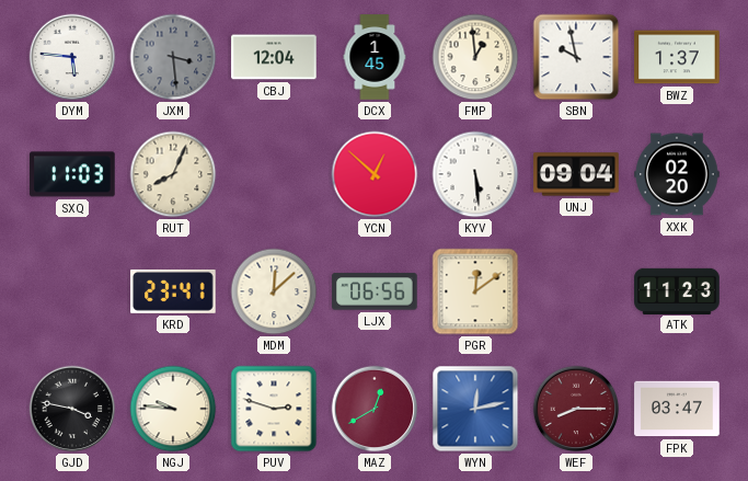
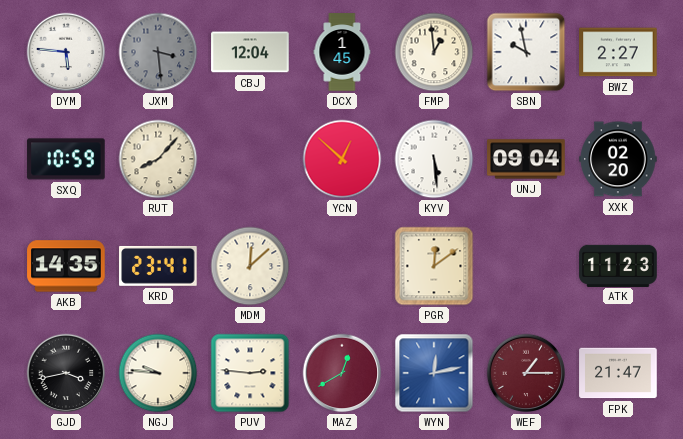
BWZ: 1:37 -> 2:27 (618, 52)
SXQ: 11:03 -> 10:59 (66, 159)
RUT: 8:04 -> 8:07 (158, 159)
AKB: none -> 14:35 (66, 266)
LJX: 06:56 -> none (375, 291)
GJD: 3:47 -> 3:43 (66, 373)
PUV: 2:48 -> 2:46 (250, 373)
WEF: 8:15 -> 1:15 (526, 373)
FPK: 03:47 -> 21:47 (618, 373)
